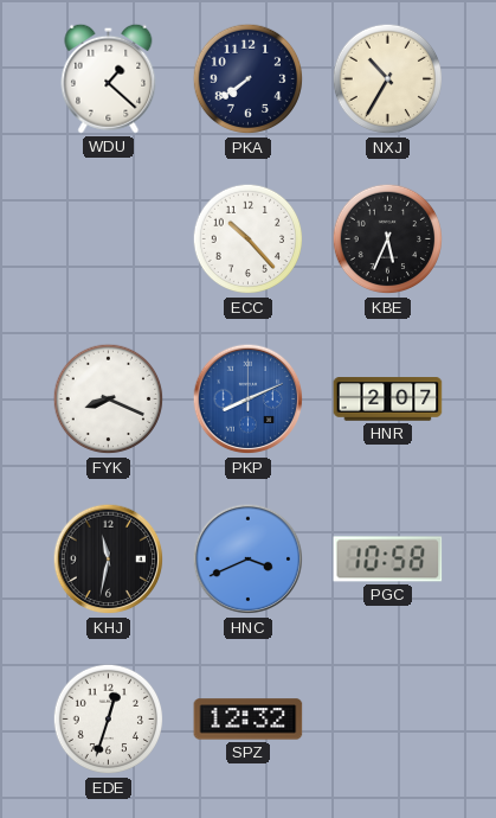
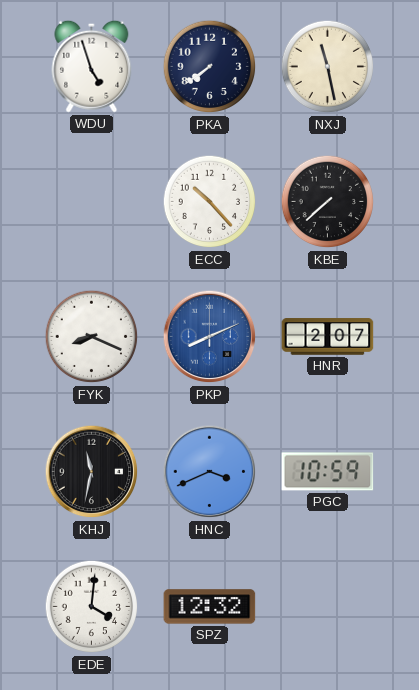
WDU: 1:22 -> 4:57 (92, 66)
NXJ: 10:35 -> 11:28 (328, 67)
KBE: 5:34 -> 7:38 (328, 202)
PGC: 10:58 -> 10:59 (328, 472)
EDE: 12:33 -> 4:01 (92, 607)
